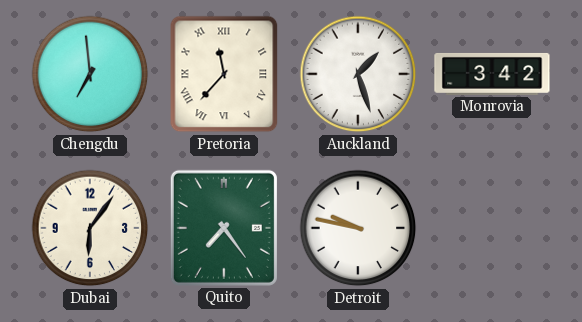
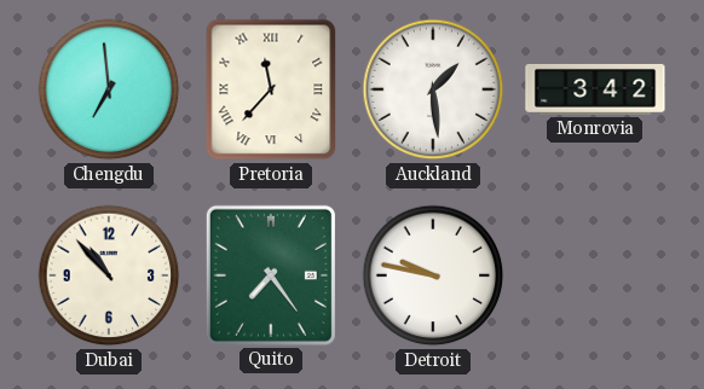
Auckland: 1:27 -> 1:29 (433, 89)
Dubai: 6:06 -> 10:53 (109, 275)
